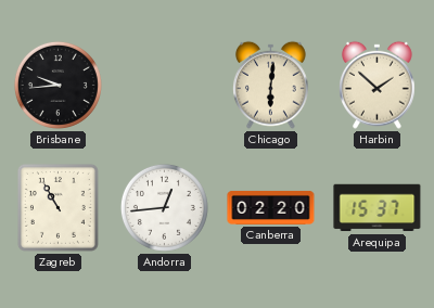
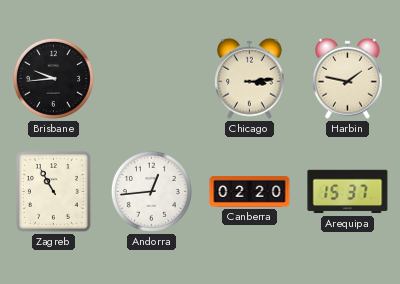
Chicago: 6:01 -> 3:14 (250, 78)
Harbin: 1:52 -> 1:47 (348, 78)
